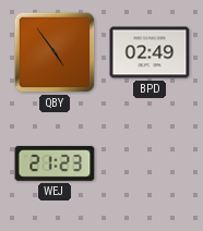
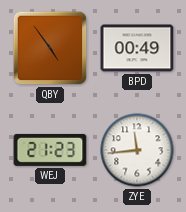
BPD: 02:49 -> 00:49 (137, 48)
ZYE: none -> 11:44 (137, 150)
